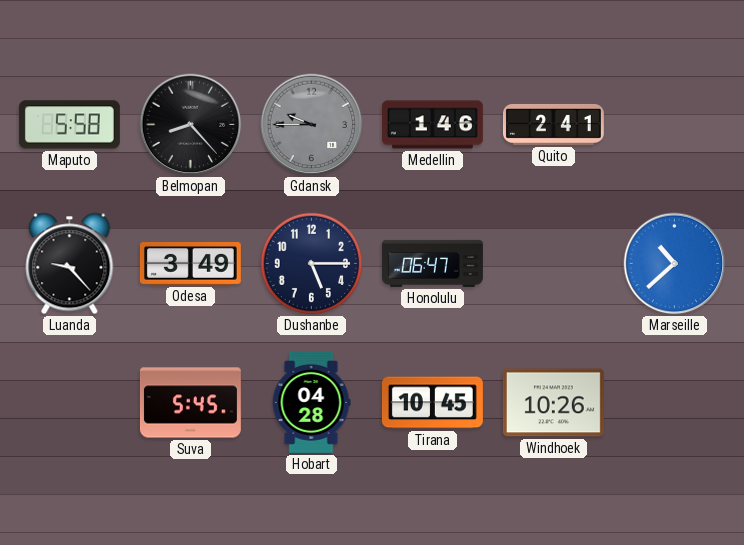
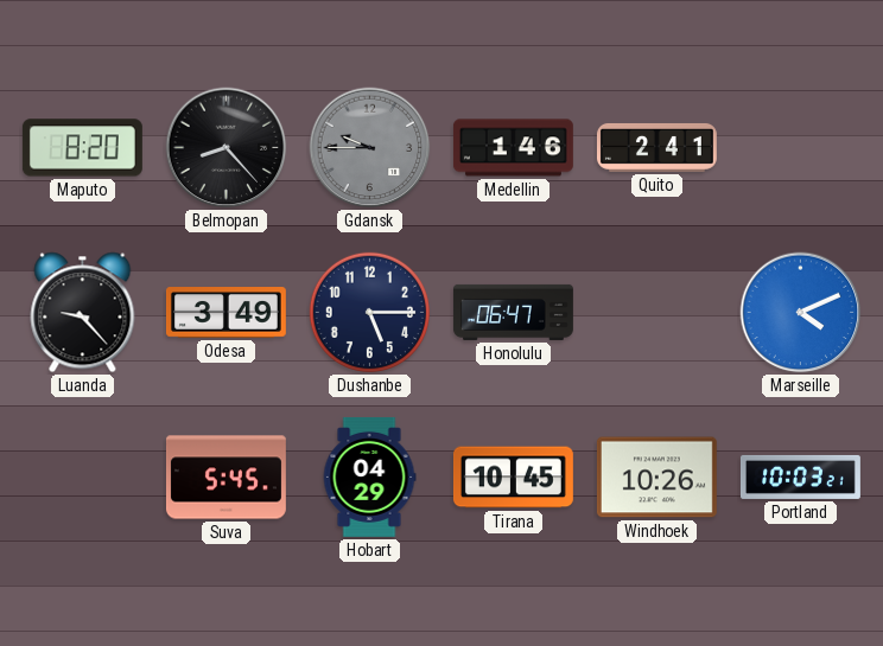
Maputo: 5:58 -> 8:20 (82, 148)
Marseille: 10:38 -> 4:11 (801, 313)
Hobart: 04:28 -> 04:29 (369, 476)
Portland: none -> 10:03 (800, 476)
